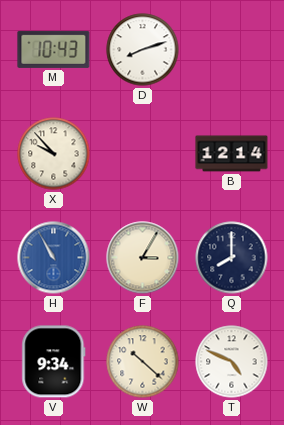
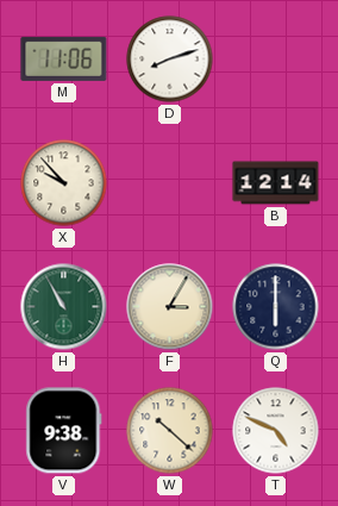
M: 10:43 -> 11:06 (64, 58)
H dial: blue -> green (64, 307)
Q: 8:00 -> 6:00 (276, 307)
V: 9:34 -> 9:38 (64, 431)
